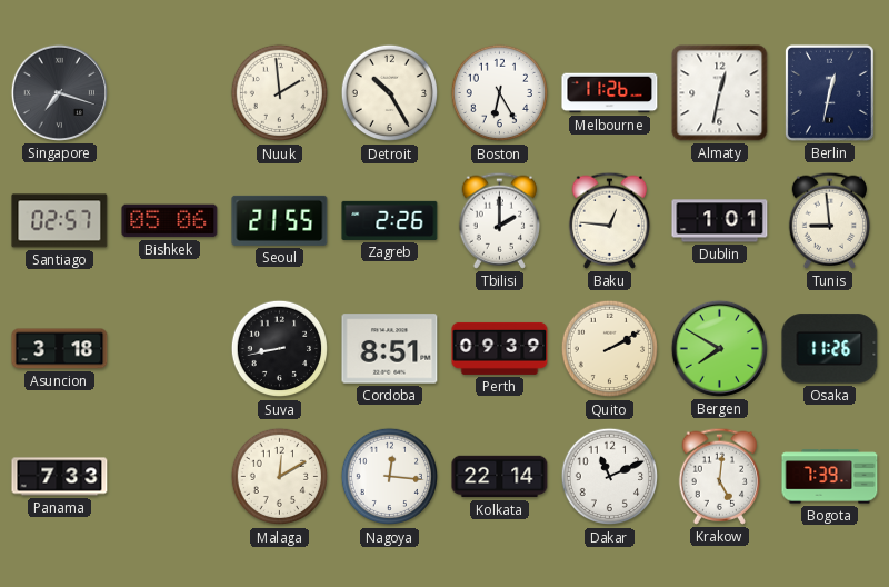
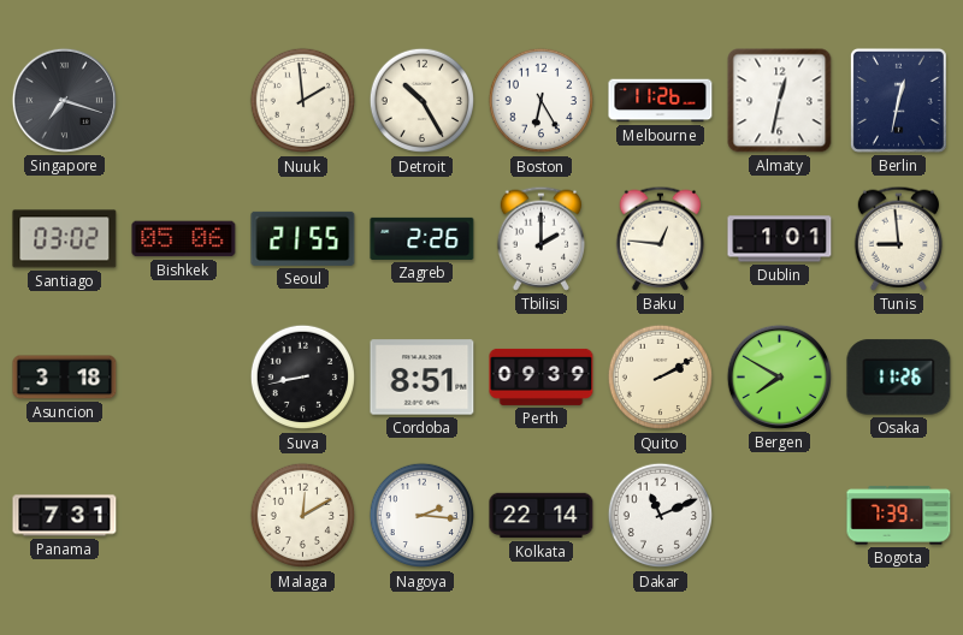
Santiago: 02:57 -> 03:02 (65, 239)
Panama: 7:33 -> 7:31 (65, 516)
Nagoya: 12:16 -> 2:16 (423, 516)
Krakow: 5:01 -> none (720, 476)
